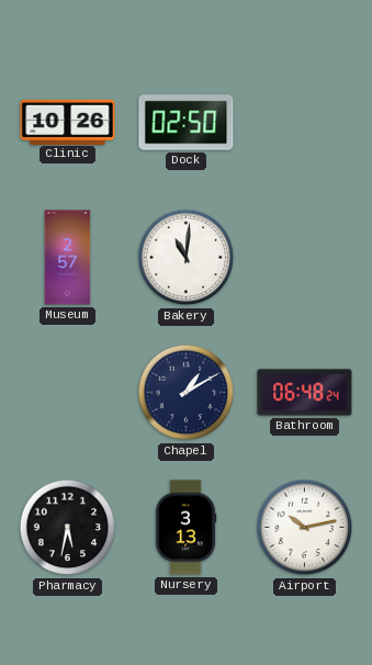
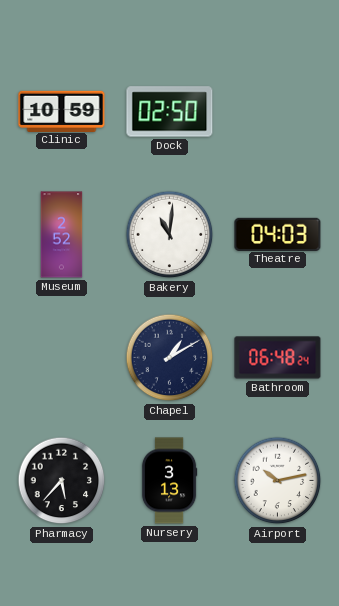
Clinic: 10:26 -> 10:59 (62, 111)
Museum: 2:57 -> 2:52 (62, 235)
Theatre: none -> 04:03 (278, 234)
Pharmacy: 5:32 -> 5:37 (62, 481)
